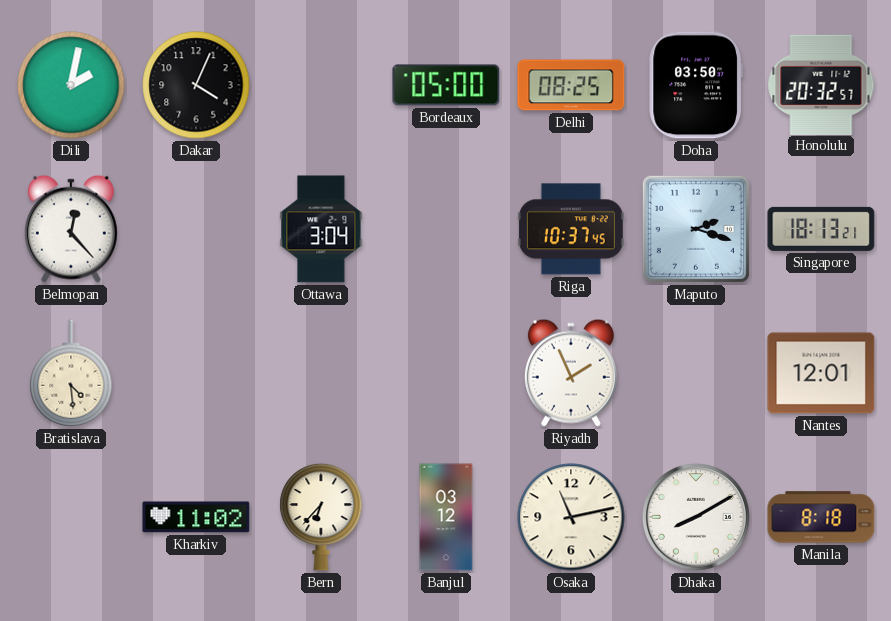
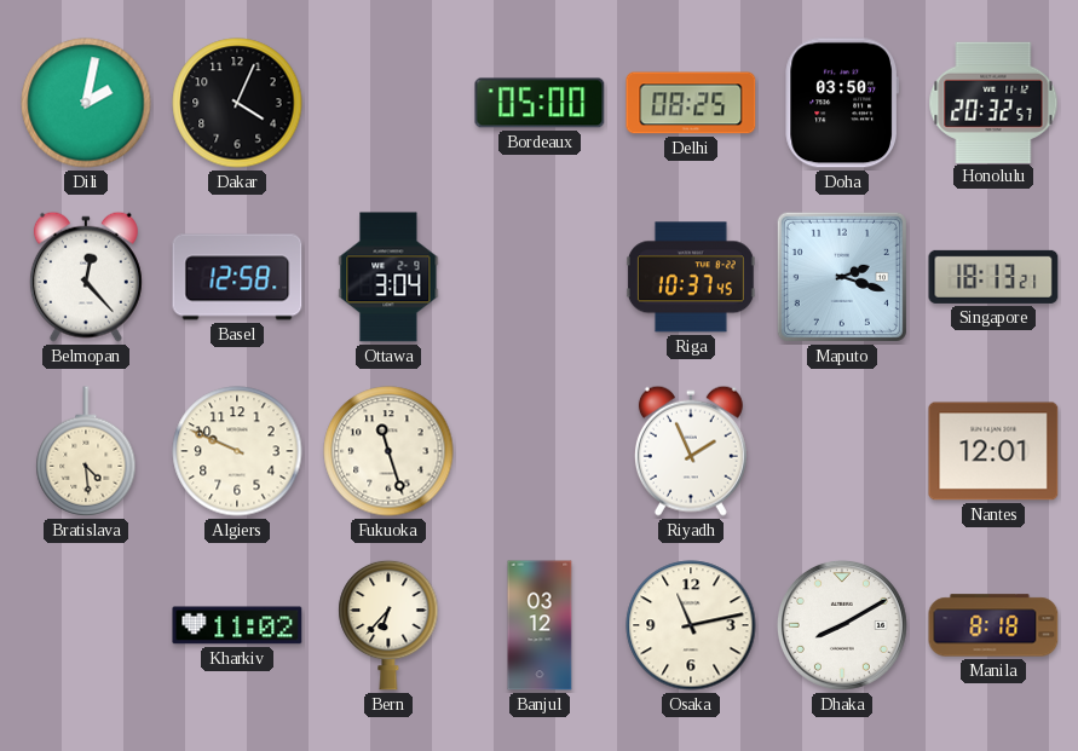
Basel: none -> 12:58 (237, 277)
Algiers: none -> 9:49 (237, 451)
Fukuoka: none -> 11:27 (388, 451)
